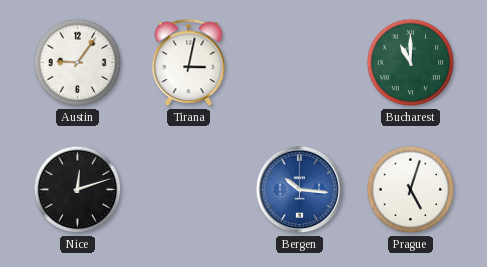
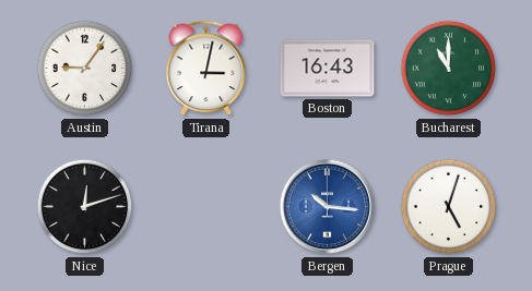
Boston: none -> 16:43 (328, 69)
